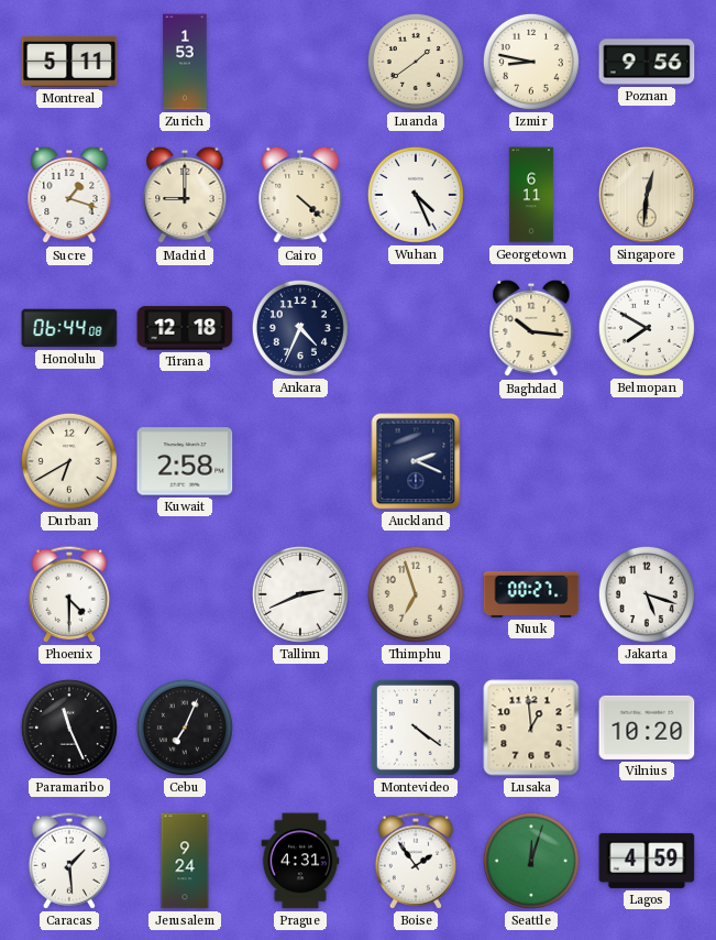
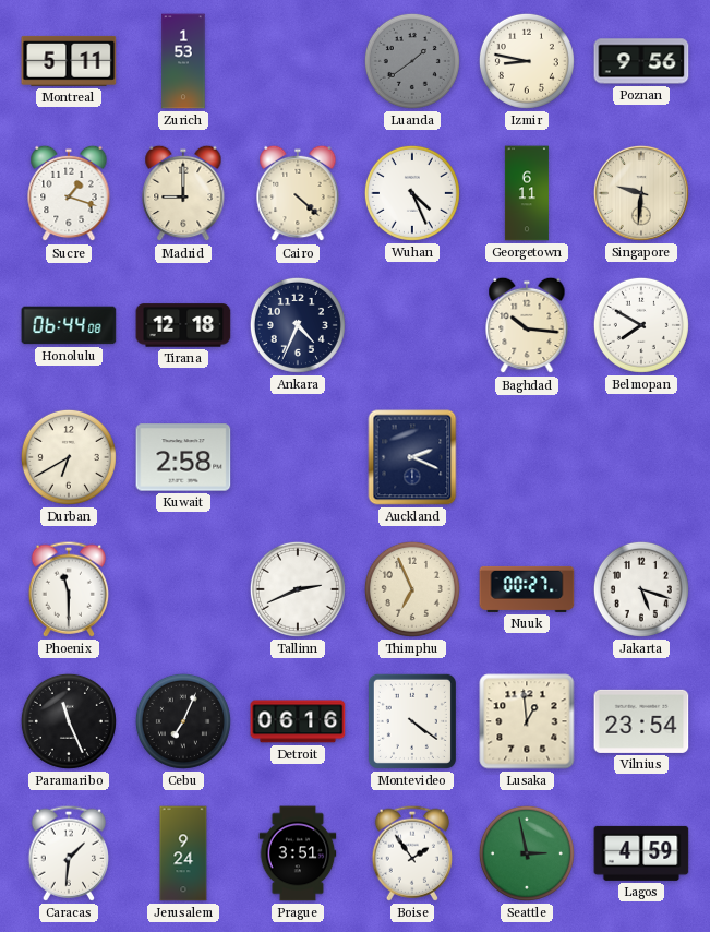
Luanda dial: cream -> grey (412, 61)
Singapore: 12:31 -> 9:31 (641, 193)
Phoenix: 4:30 -> 11:30 (68, 589)
Thimphu: 6:57 -> 6:56 (412, 589)
Detroit: none -> 06:16 (298, 721)
Vilnius: 10:20 -> 23:54 (641, 721)
Caracas: 1:29 -> 1:31 (68, 853)
Prague: 4:31 -> 3:51 (298, 853)
Seattle: 12:03 -> 2:58 (527, 853)
